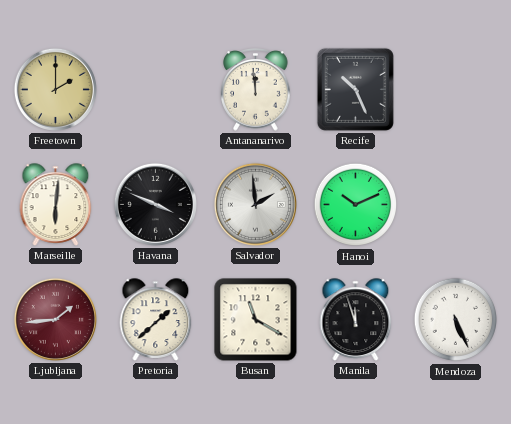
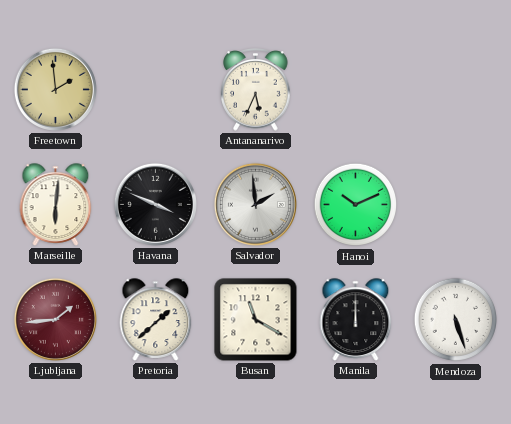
Freetown: 2:00 -> 1:59 (55, 89)
Antananarivo: 11:59 -> 5:34 (256, 90)
Recife: 10:26 -> none (355, 89)
Manila: 11:57 -> 12:00 (356, 320)
Mendoza: 5:26 -> 5:27 (456, 320)
